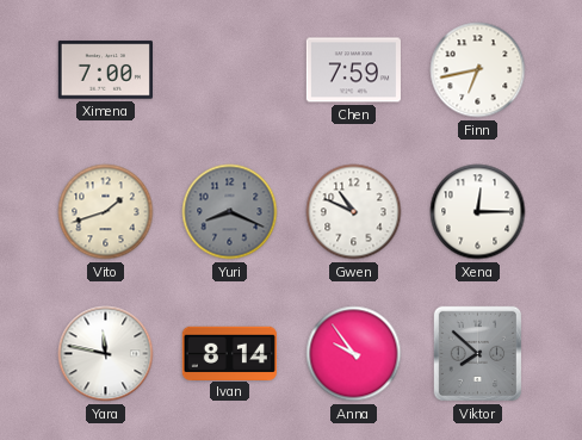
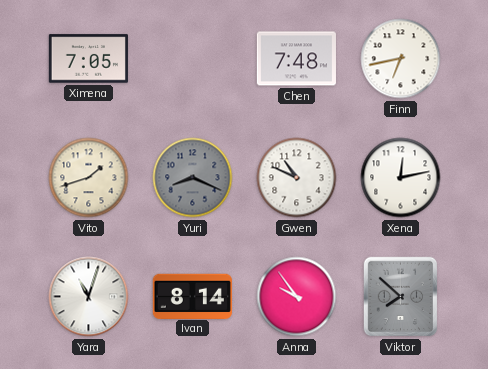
Ximena: 7:00 -> 7:05 (88, 59)
Chen: 7:59 -> 7:48 (296, 59)
Xena: 12:15 -> 12:13 (401, 178)
Yara: 11:47 -> 11:03 (89, 297)
